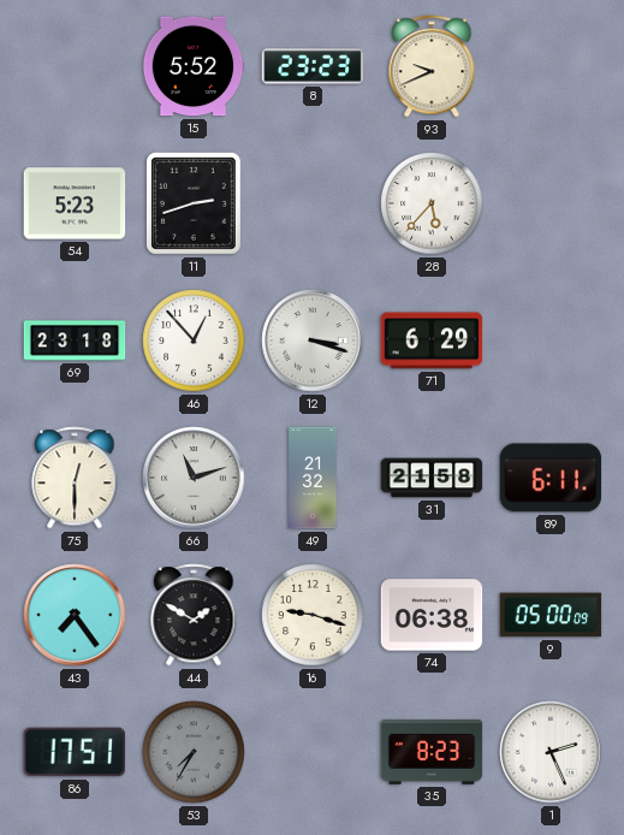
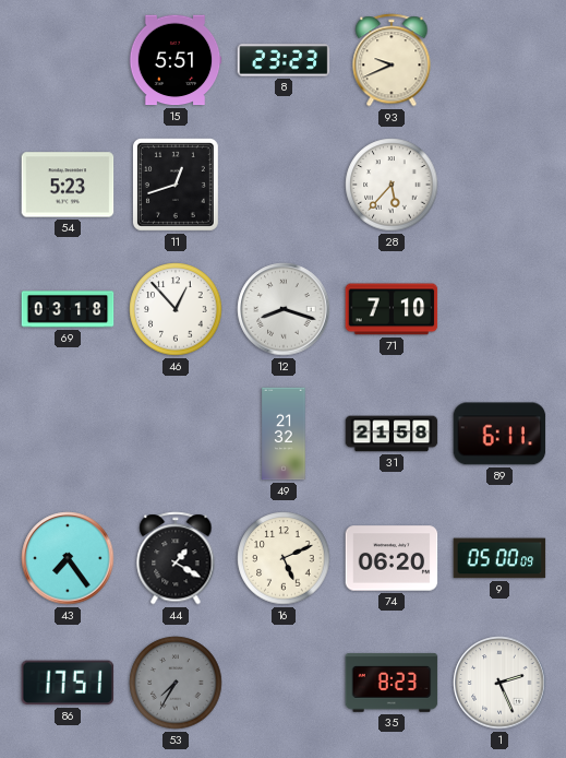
15: 5:52 -> 5:51 (176, 60)
11: 2:42 -> 12:42 (176, 185)
69: 23:18 -> 03:18 (68, 309)
12: 3:18 -> 8:18 (284, 309)
71: 6:29 -> 7:10 (392, 309)
75: 12:30 -> none (75, 478)
66: 11:12 -> none (194, 478)
44: 1:50 -> 1:20 (176, 558)
16: 9:18 -> 5:11 (284, 558)
74: 06:38 -> 06:20 (392, 558)
